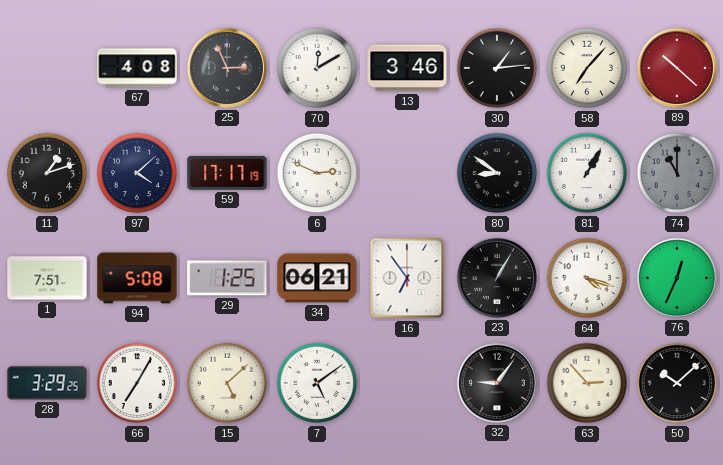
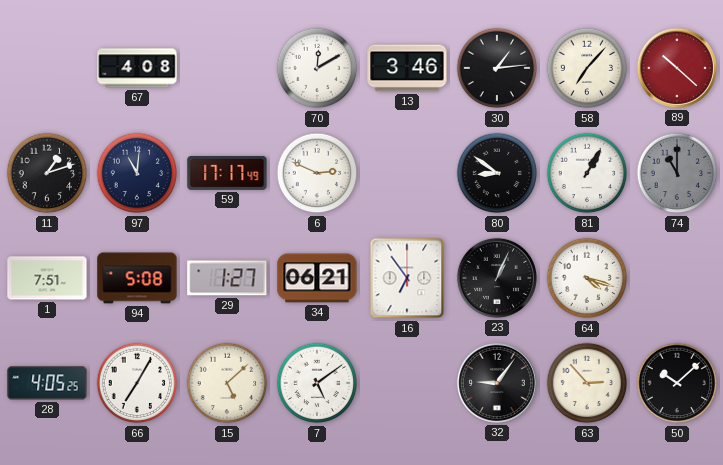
25: 2:56 -> none (227, 68)
97: 4:08 -> 11:01 (137, 173)
59: 17:17:19 -> 17:17:49 (227, 173)
29: 1:25 -> 1:27 (227, 278)
23: 1:05 -> 1:04 (497, 278)
76: 12:34 -> none (677, 278)
28: 3:29 -> 4:05 (47, 383)
